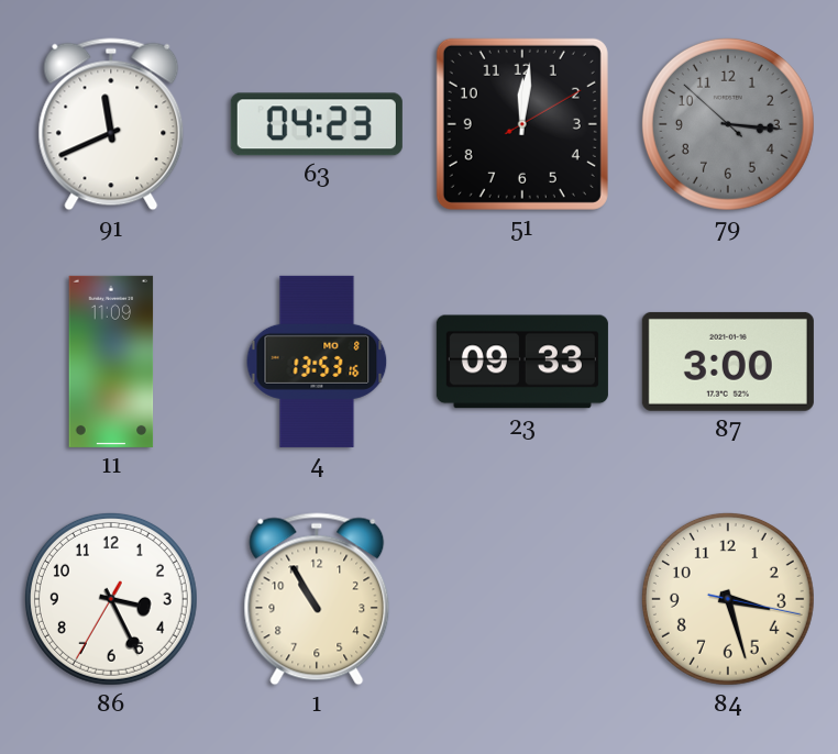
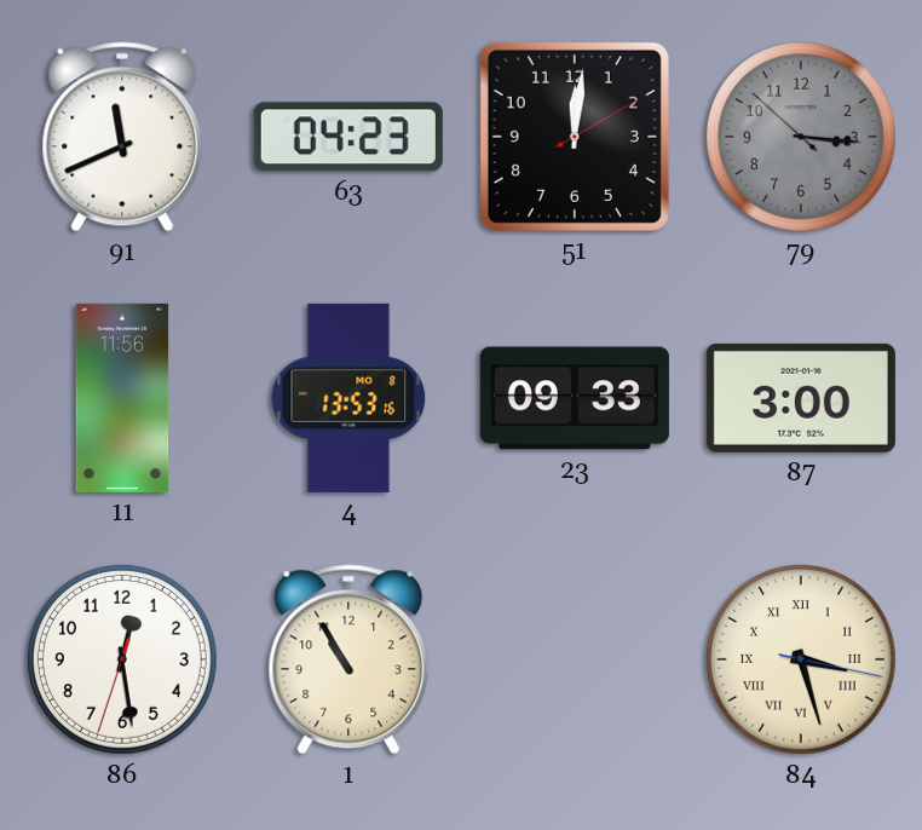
11: 11:09 -> 11:56 (122, 398)
86: 3:25 -> 12:28 (122, 659)
84 numerals: Arabic -> Roman (801, 659)
